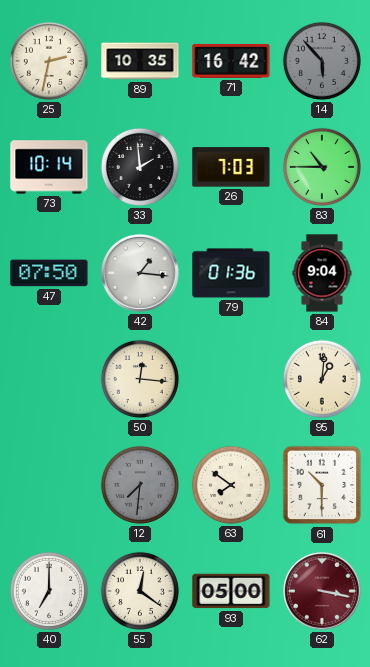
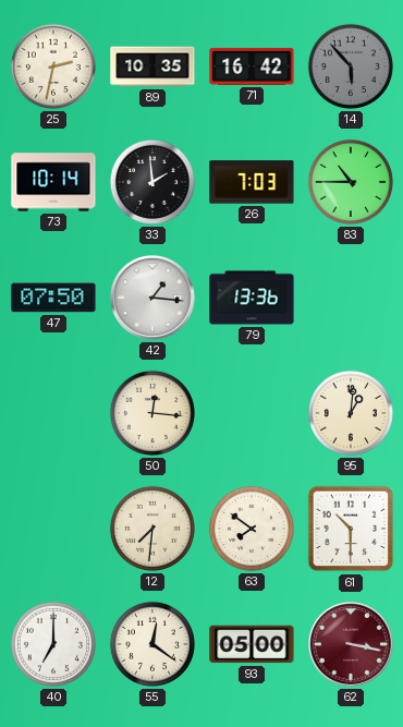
79: 01:36 -> 13:36 (252, 298)
84: 9:04 -> none (322, 273)
12 dial: grey -> cream (152, 529)
